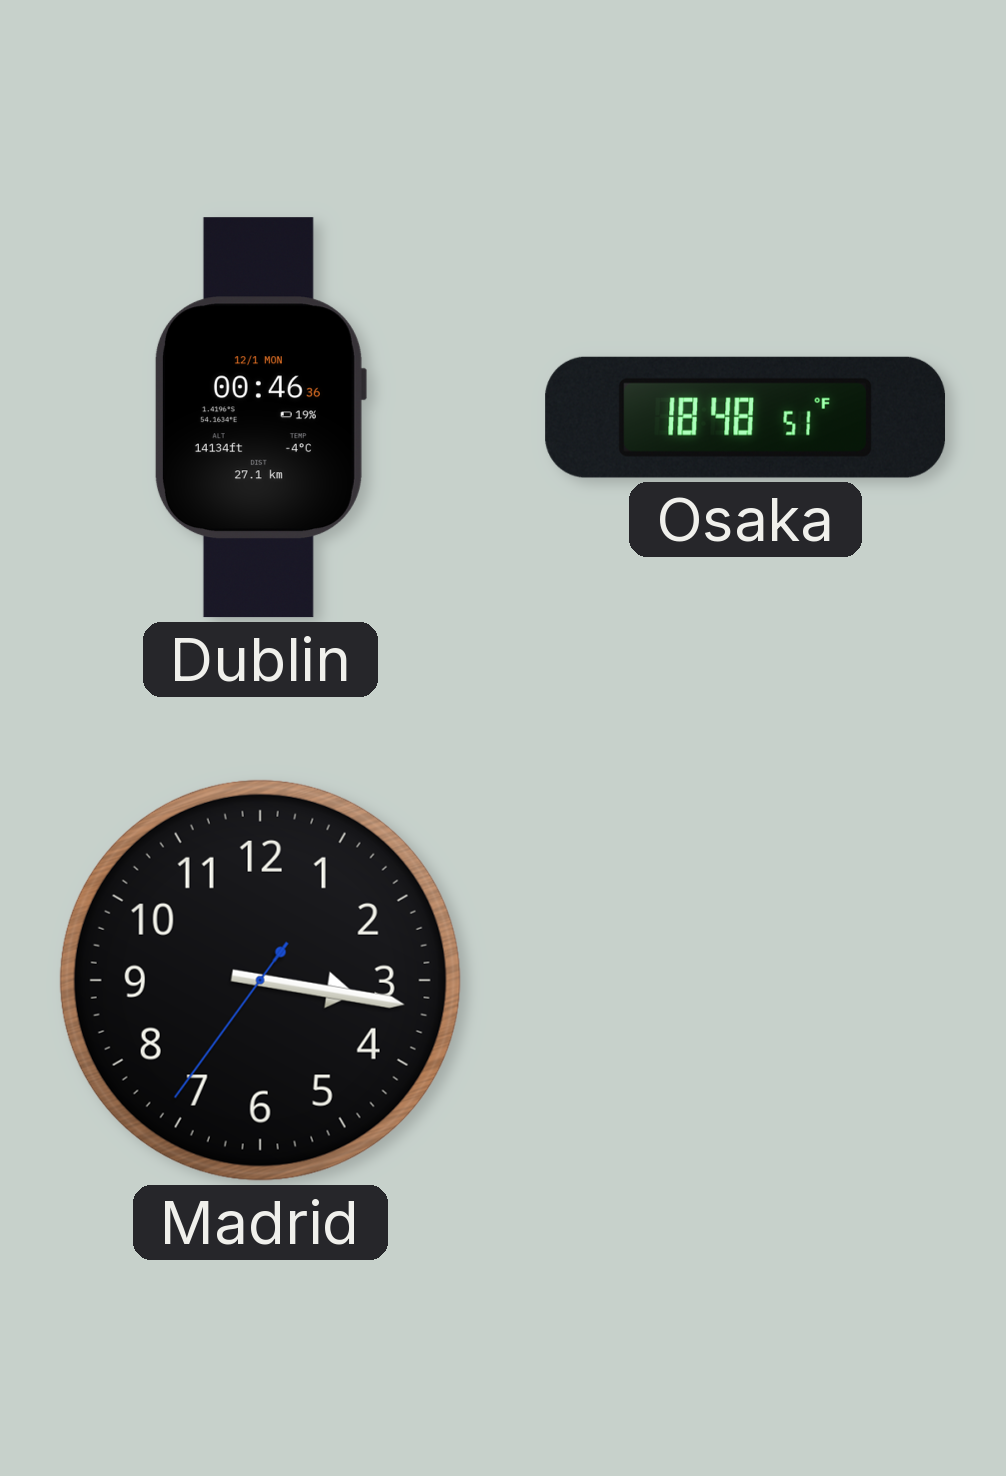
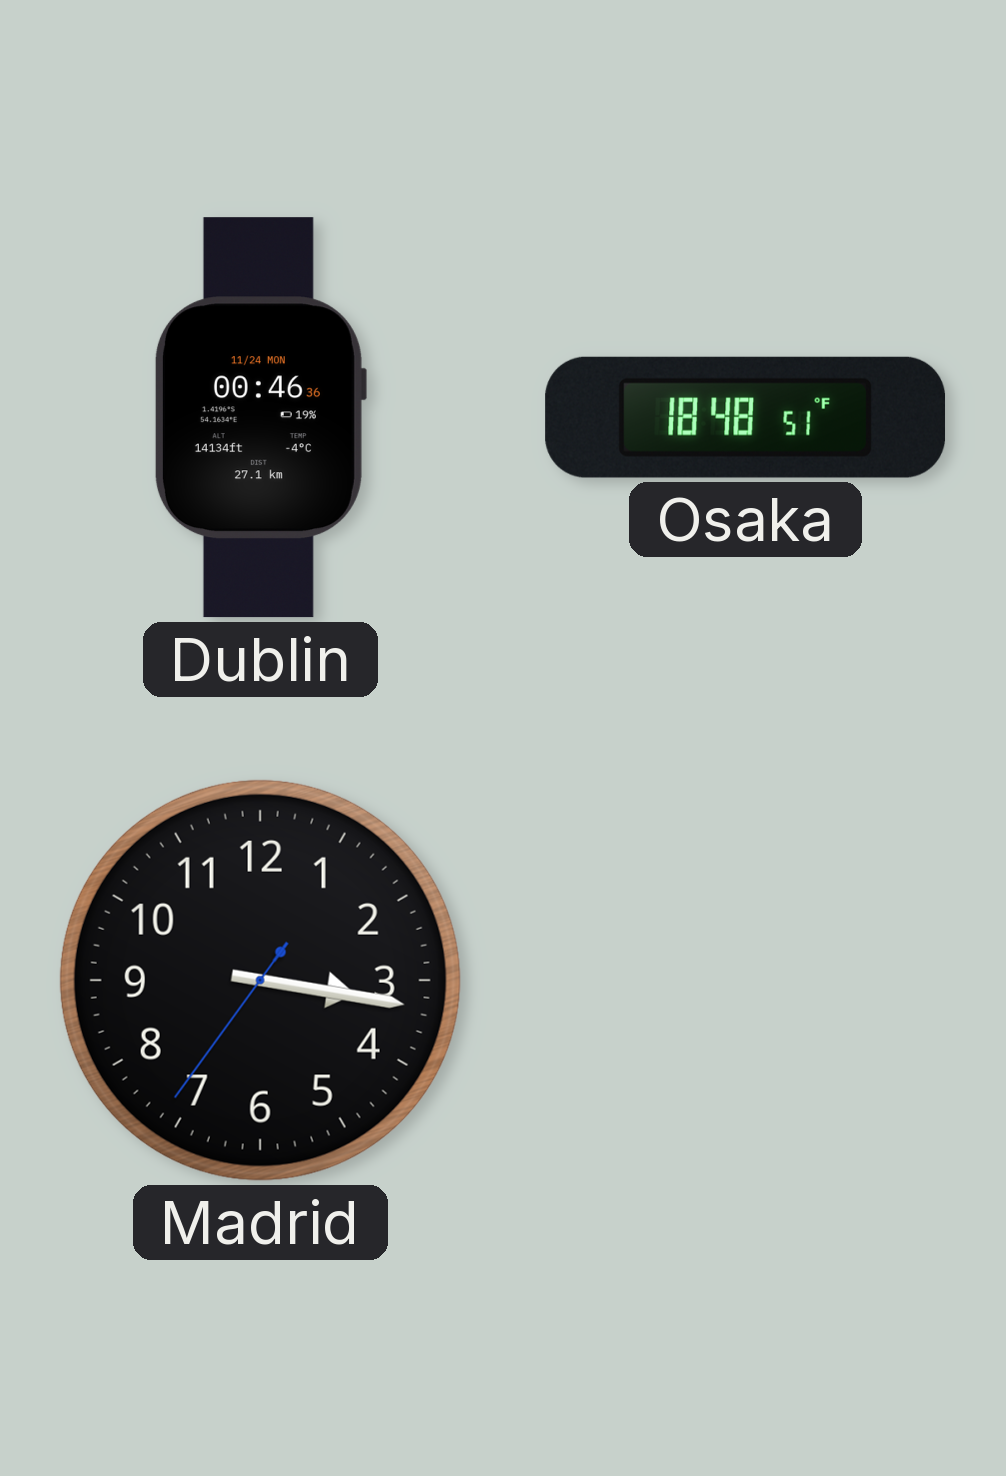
Dublin date: 12/1 MON -> 11/24 MON (260, 418)
